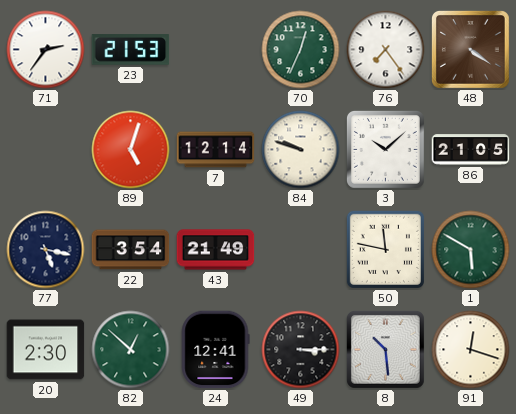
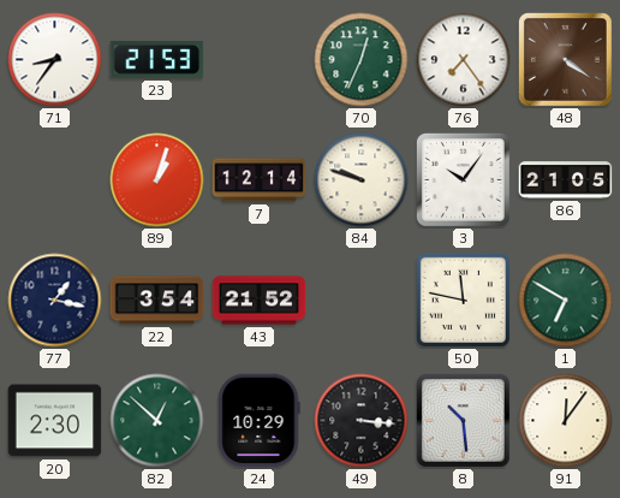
71: 2:36 -> 8:36 (55, 60)
89: 5:03 -> 1:03 (157, 180)
3: 10:08 -> 10:06 (463, 179)
77: 5:17 -> 1:17 (55, 301)
43: 21:49 -> 21:52 (260, 301)
1: 5:50 -> 6:50 (566, 301)
24: 12:41 -> 10:29 (258, 421)
49: 3:15 -> 3:16 (362, 421)
91: 12:18 -> 12:06 (566, 421)
